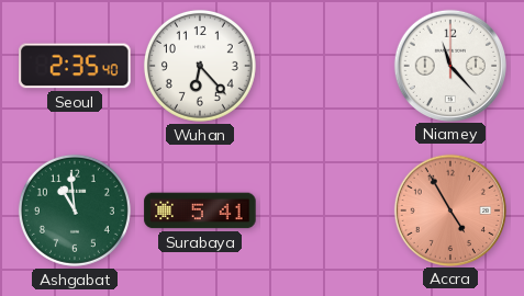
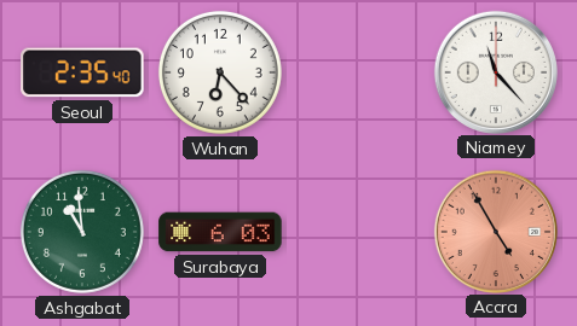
Surabaya: 5:41 -> 6:03 (220, 232)
